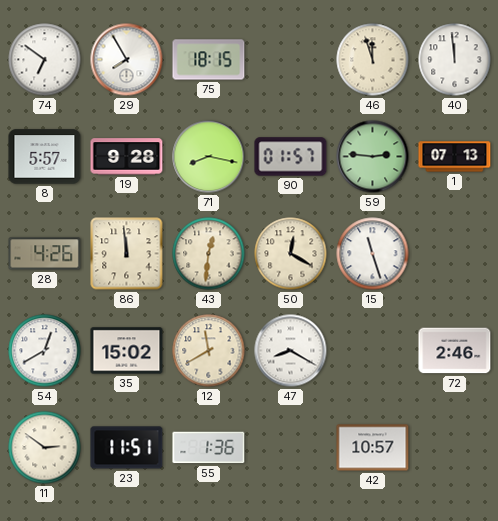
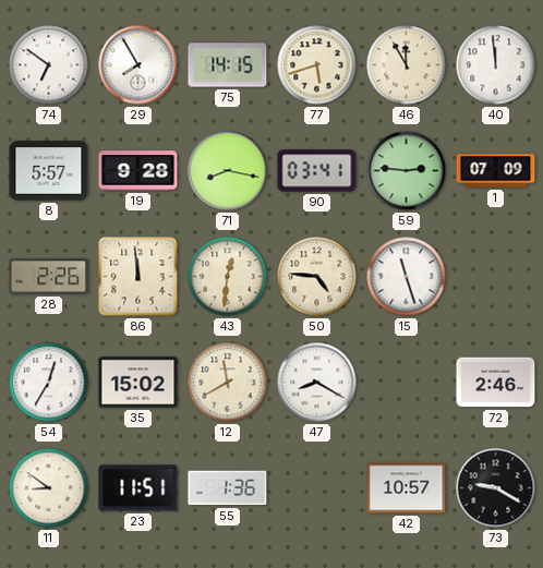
75: 18:15 -> 14:15 (228, 65)
77: none -> 5:42 (317, 65)
46: 11:57 -> 11:55 (407, 65)
90: 01:57 -> 03:41 (317, 171)
1: 07:13 -> 07:09 (496, 171)
28: 4:26 -> 2:26 (49, 277)
50: 12:20 -> 4:46 (317, 277)
54: 12:40 -> 12:35 (49, 383)
11: 2:51 -> 8:51 (49, 488)
73: none -> 9:20 (496, 488)
